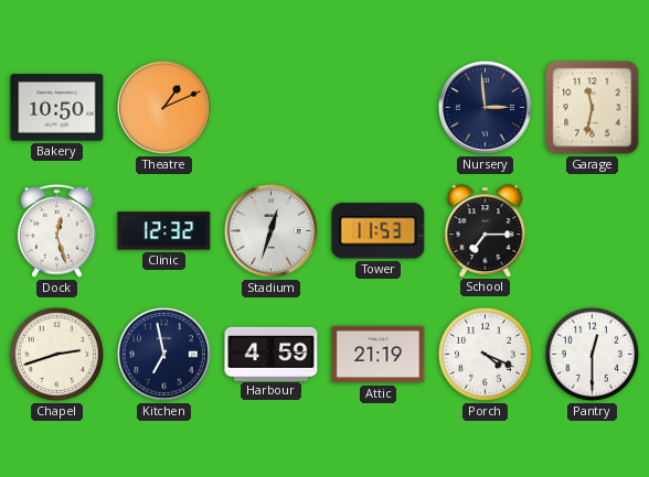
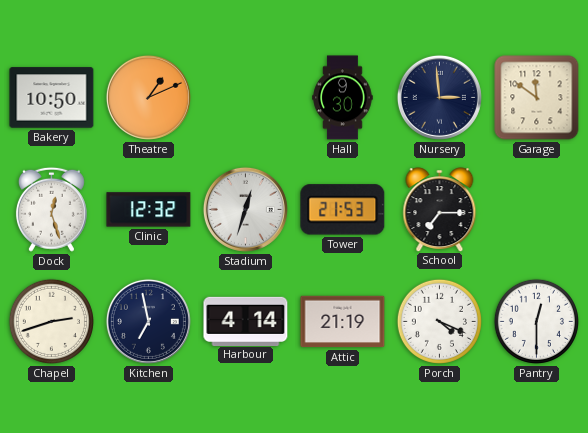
Hall: none -> 9:30 (343, 98)
Garage: 11:32 -> 11:51 (537, 98)
Tower: 11:53 -> 21:53 (343, 210)
Harbour: 4:59 -> 4:14 (246, 321)
